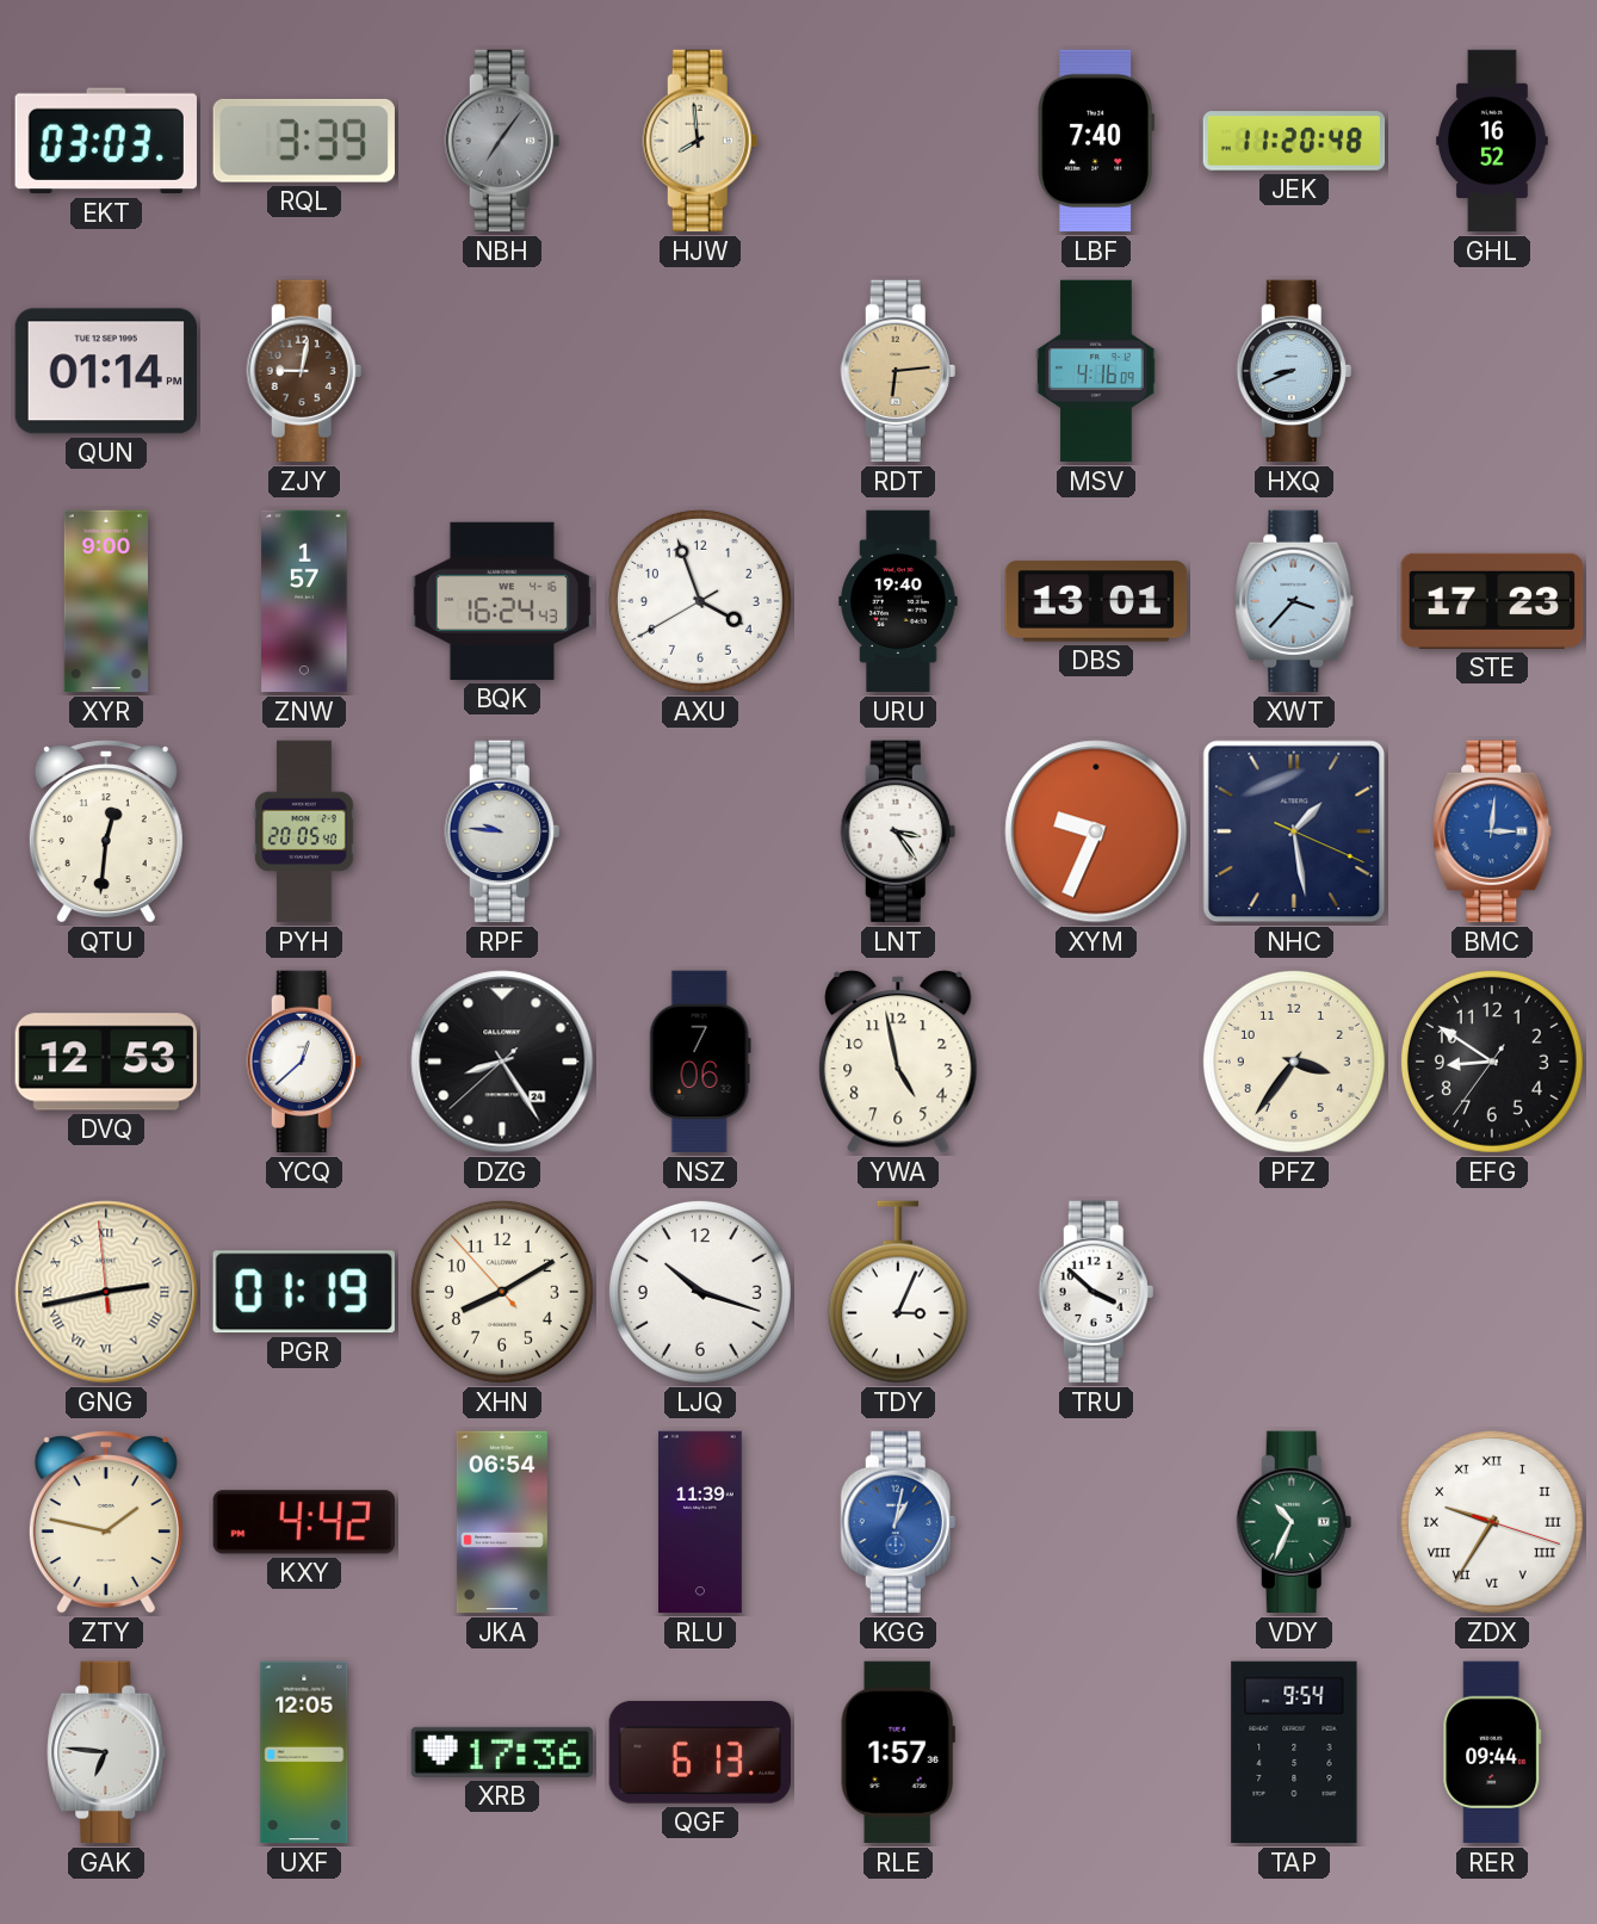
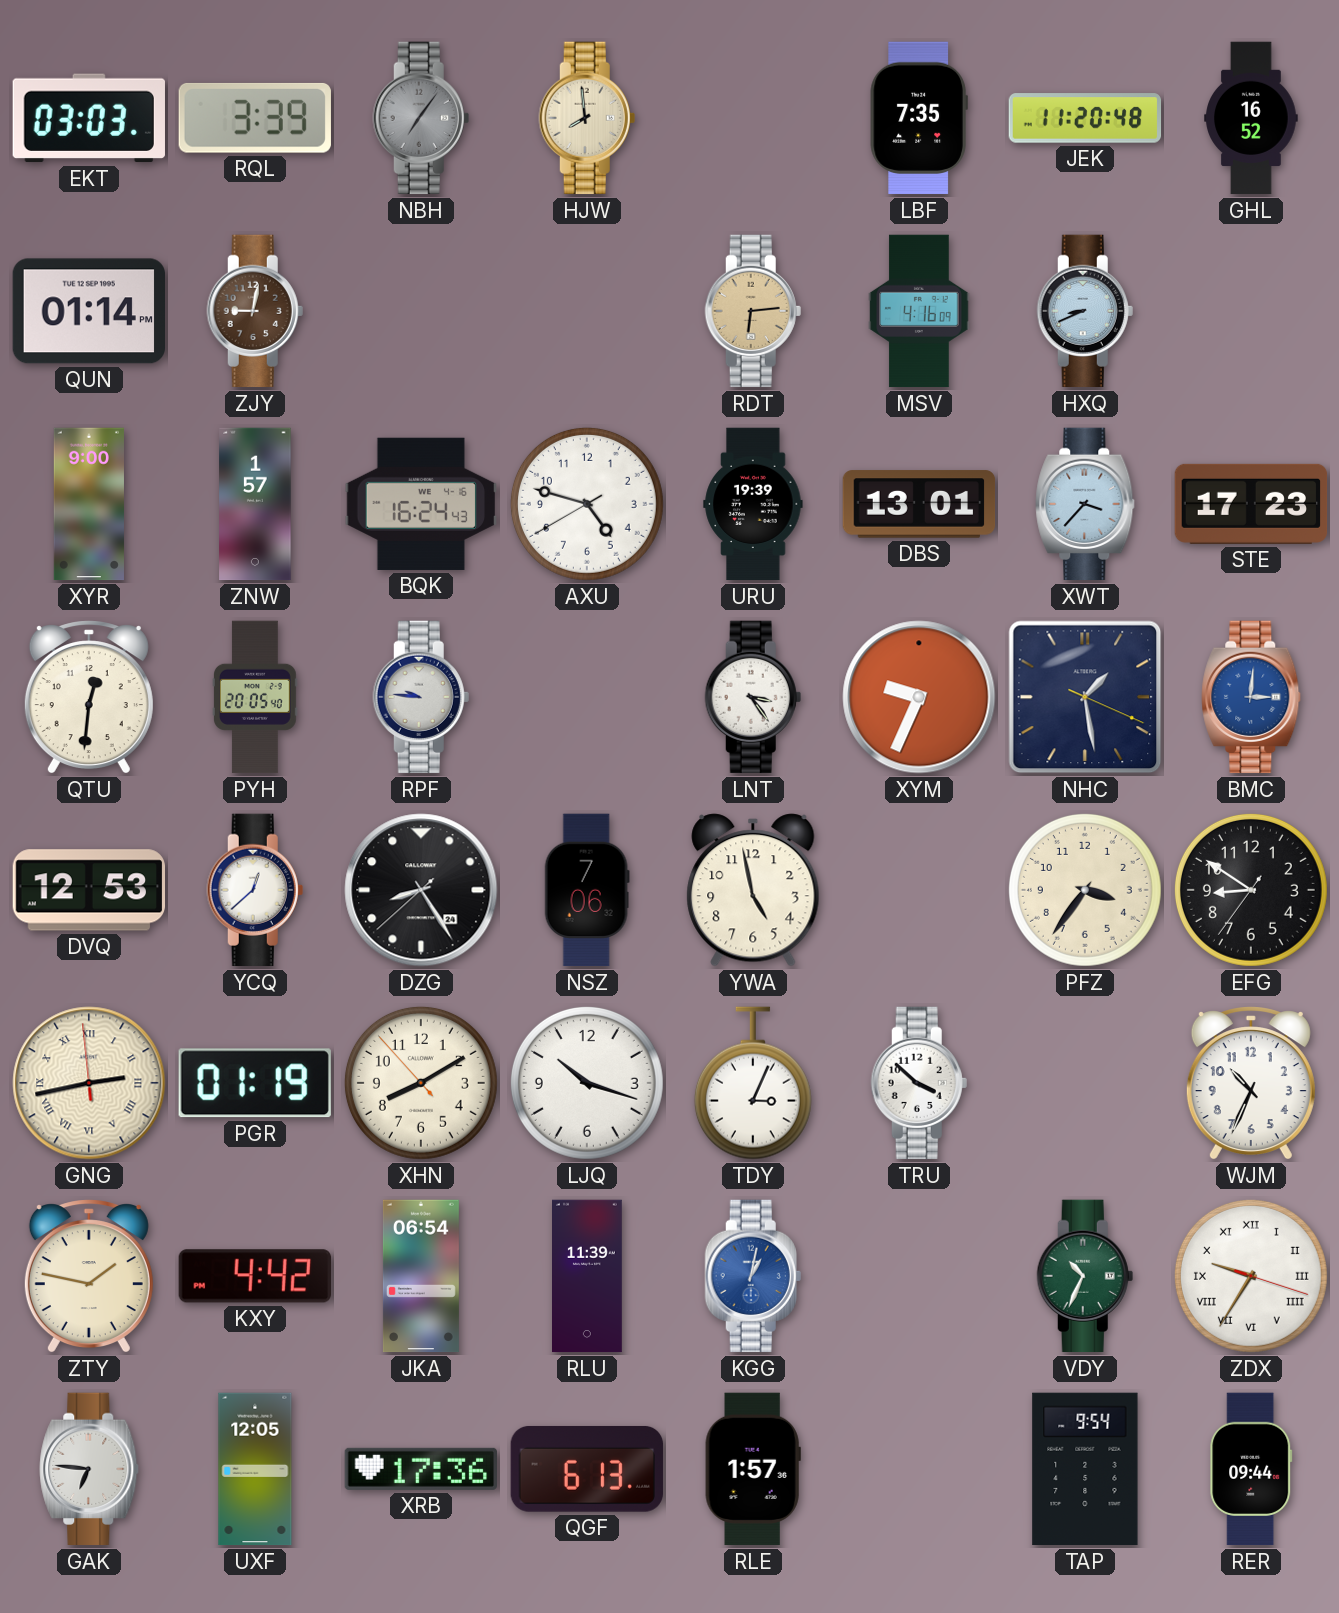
LBF: 7:40 -> 7:35 (919, 118)
AXU: 3:56 -> 4:47 (587, 504)
URU: 19:40 -> 19:39 (753, 504)
WJM: none -> 10:34 (1251, 1083)
